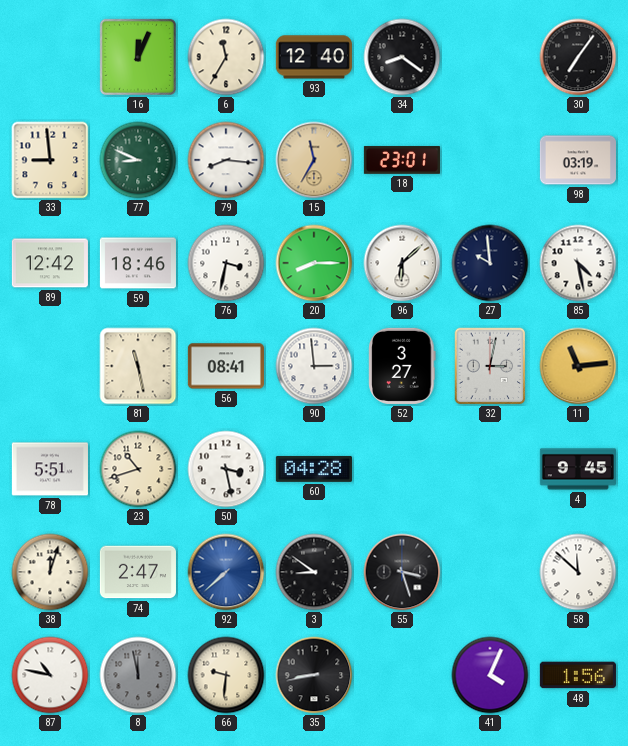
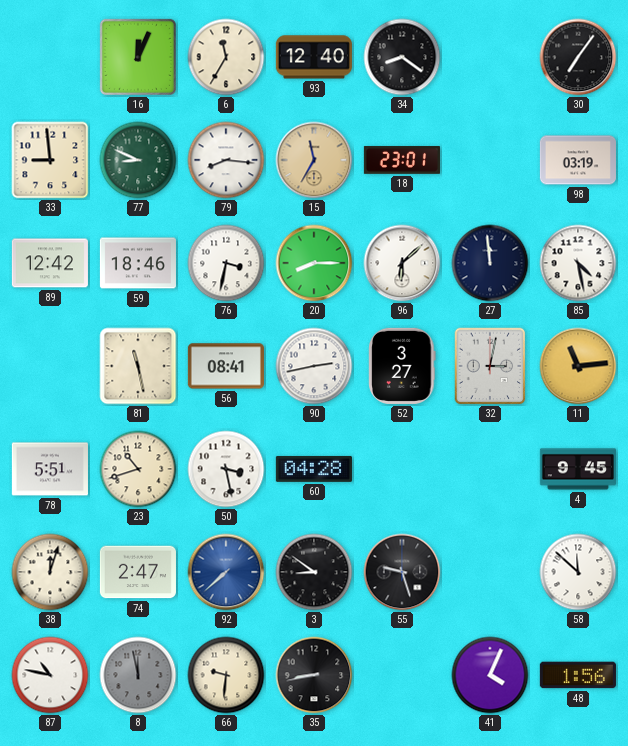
27: 9:59 -> 11:59 (490, 263)
90: 2:59 -> 2:43 (314, 366)
55: 3:27 -> 9:27 (402, 572)
